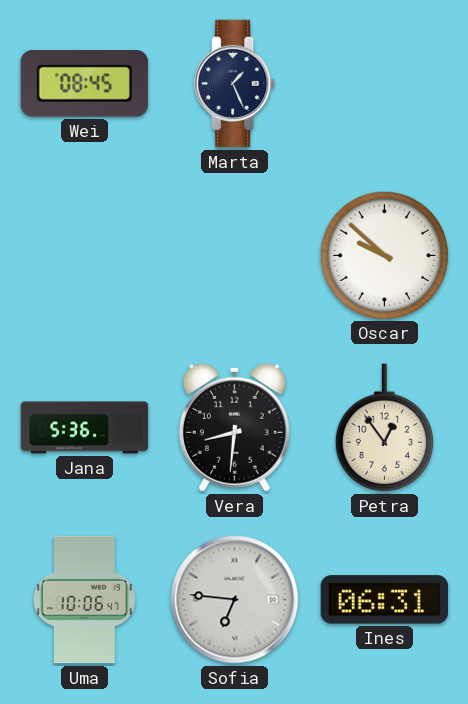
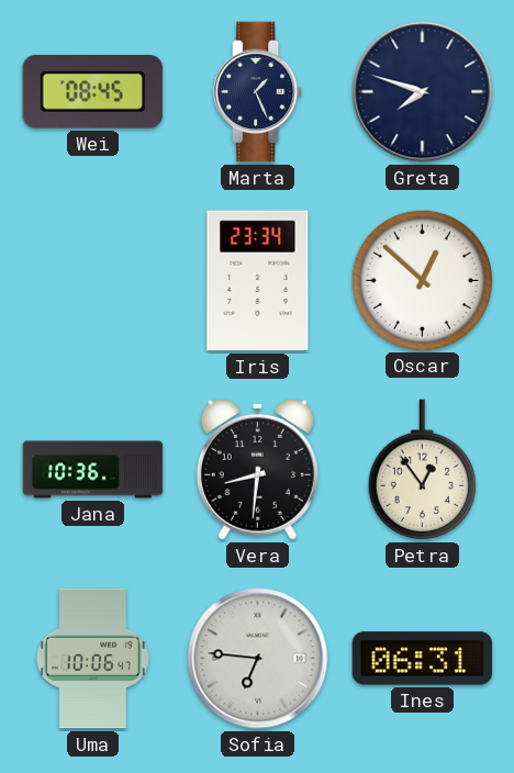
Greta: none -> 7:48 (423, 92)
Iris: none -> 23:34 (258, 281)
Oscar: 9:52 -> 12:52 (422, 280)
Jana: 5:36 -> 10:36 (93, 470)
